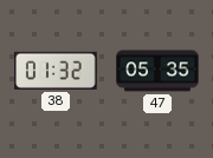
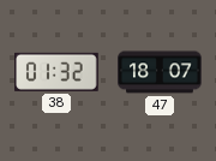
47: 05:35 -> 18:07 (160, 72)
